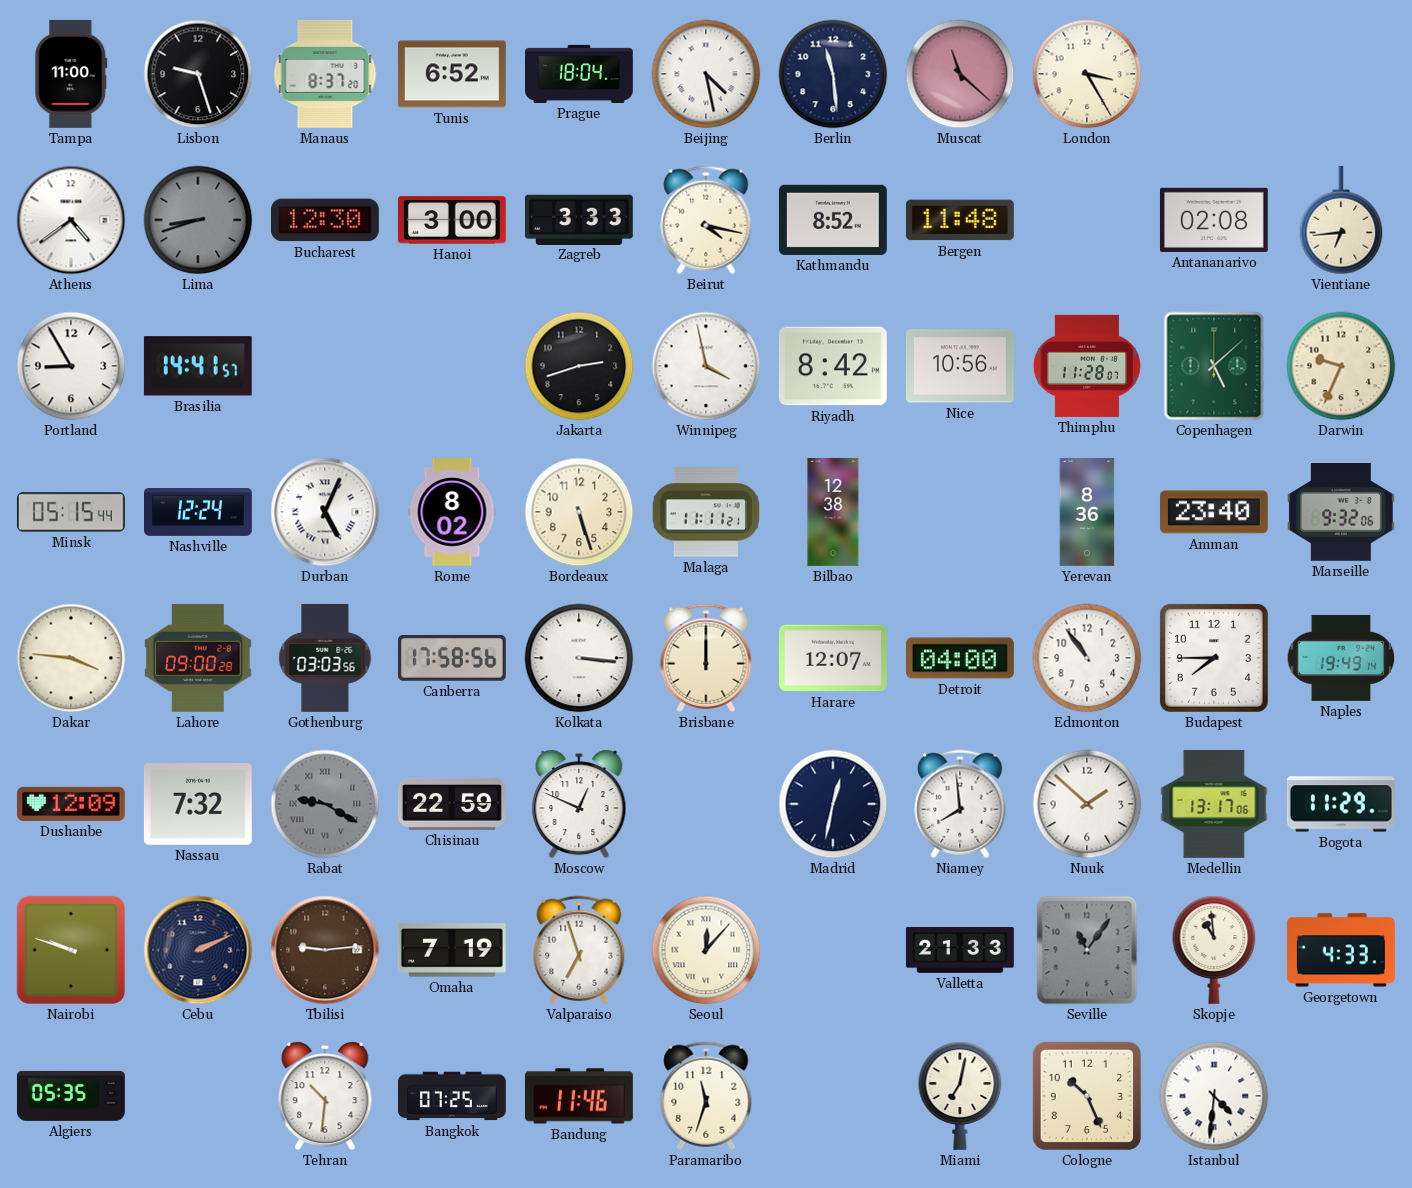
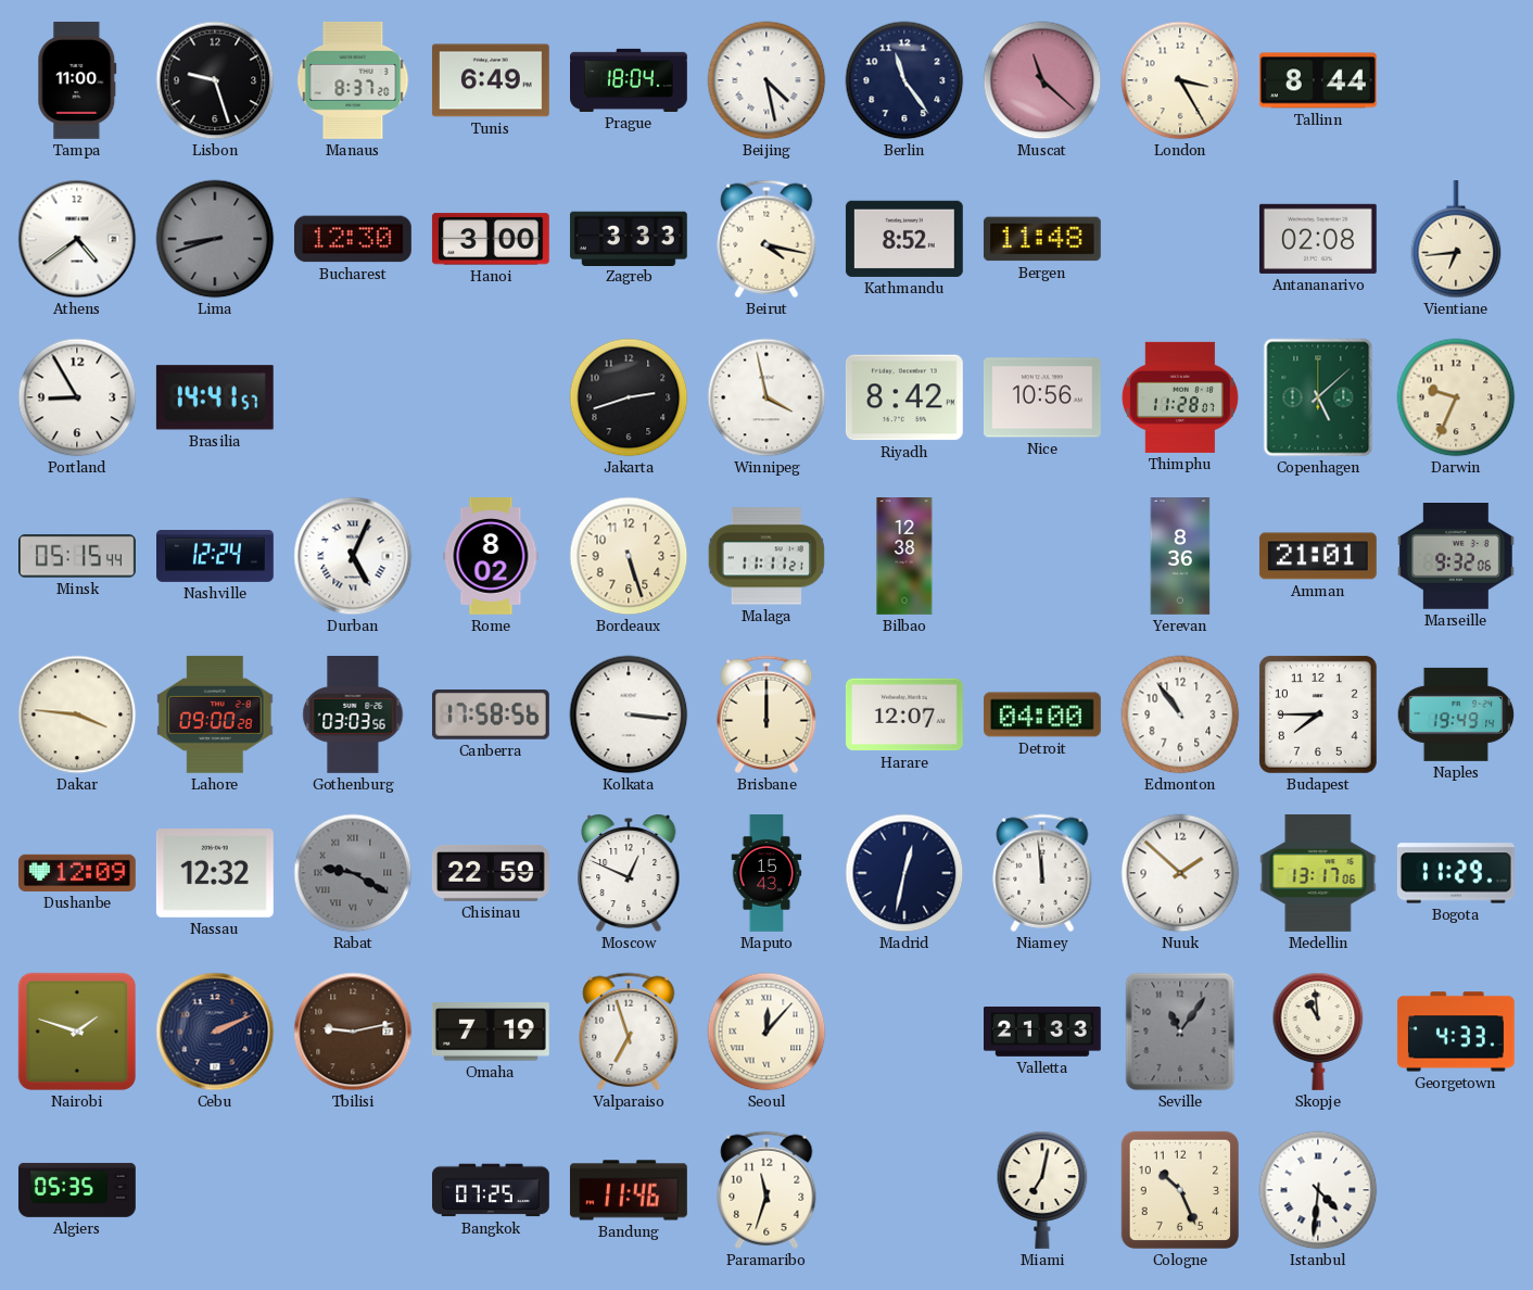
Tunis: 6:52 -> 6:49 (491, 80)
Berlin: 11:29 -> 11:24 (904, 80)
Tallinn: none -> 8:44 (1318, 80)
Amman: 23:40 -> 21:01 (1318, 556)
Nassau: 7:32 -> 12:32 (215, 874)
Maputo: none -> 15:43 (766, 874)
Niamey: 7:59 -> 11:59 (1042, 873)
Nairobi: 9:48 -> 1:48 (77, 1032)
Tbilisi: 9:14 -> 9:13 (353, 1032)
Tehran: 10:31 -> none (325, 1097)
